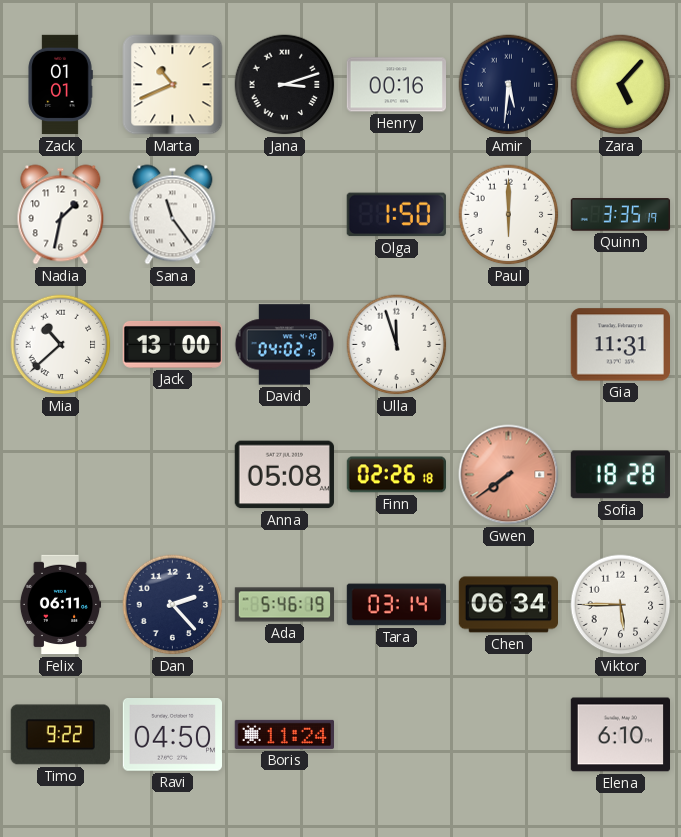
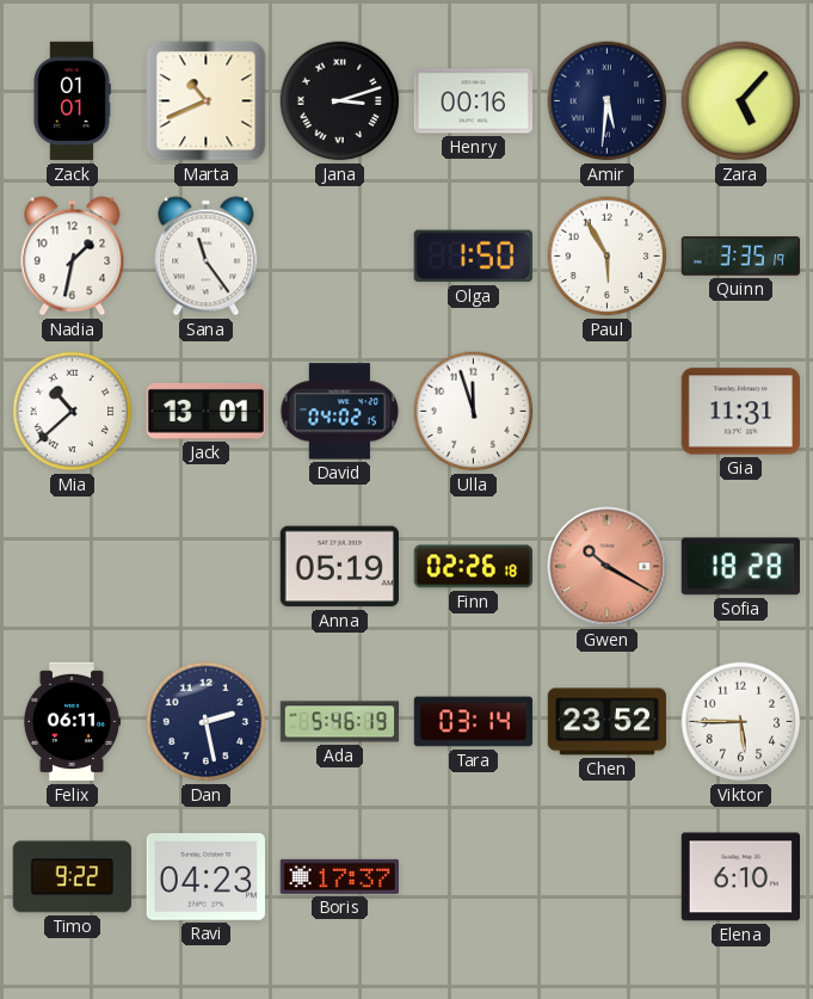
Paul: 6:00 -> 5:55 (608, 257)
Jack: 13:00 -> 13:01 (205, 412)
Anna: 05:08 -> 05:19 (339, 567)
Gwen: 7:39 -> 10:20 (608, 567)
Dan: 2:23 -> 2:28 (207, 722)
Chen: 06:34 -> 23:52 (608, 722)
Ravi: 04:50 -> 04:23 (205, 877)
Boris: 11:24 -> 17:37 (339, 876)
